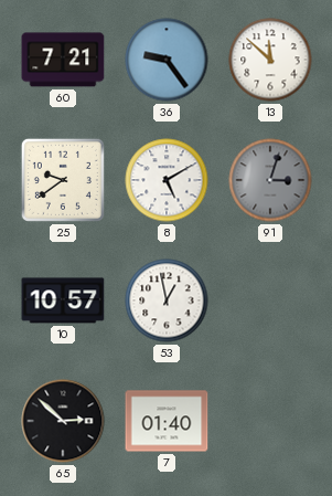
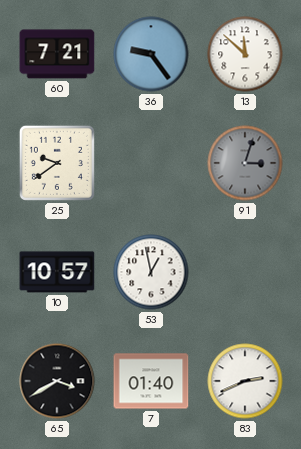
8: 5:10 -> none (167, 180)
65: 2:52 -> 3:40 (57, 381)
83: none -> 2:41 (245, 381)
